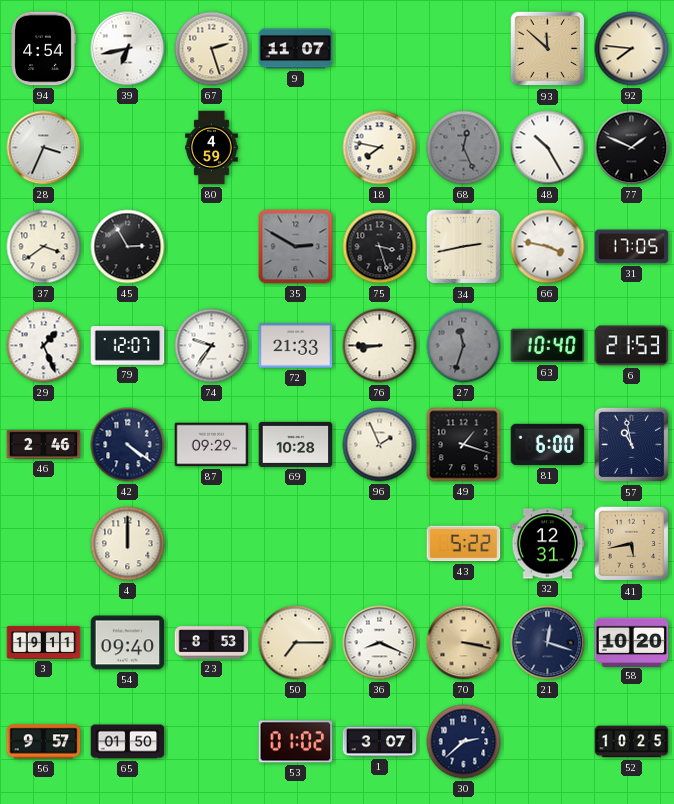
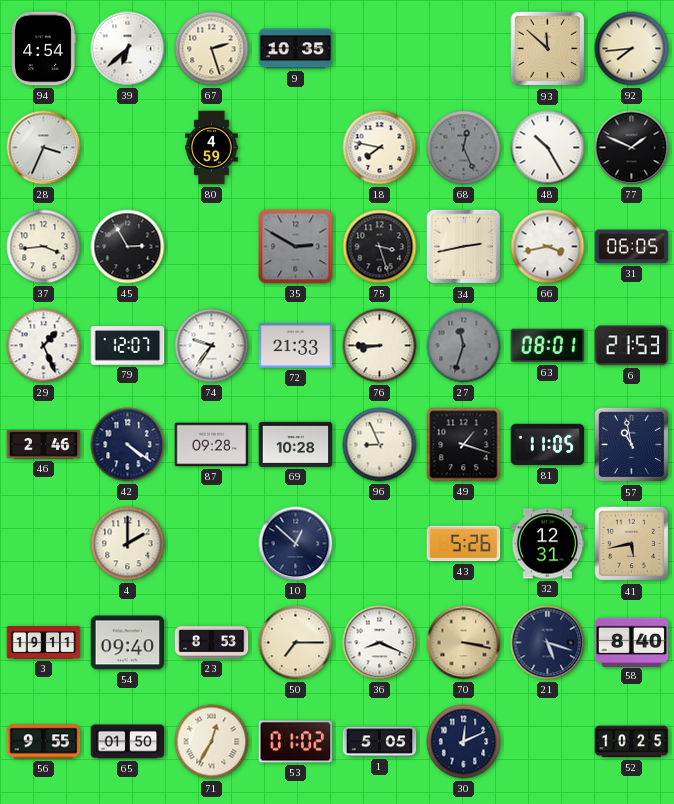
39: 6:43 -> 6:38 (128, 49)
9: 11:07 -> 10:35 (296, 49)
92: 7:46 -> 7:44 (632, 49)
37: 3:39 -> 3:44 (44, 247)
66: 3:47 -> 3:43 (548, 247)
31: 17:05 -> 06:05 (632, 247)
63: 10:40 -> 08:01 (548, 346)
87: 09:29 -> 09:28 (212, 445)
96: 1:56 -> 8:56 (380, 445)
81: 6:00 -> 11:05 (548, 445)
4: 12:00 -> 2:00 (128, 544)
10: none -> 12:52 (296, 544)
43: 5:22 -> 5:26 (464, 544)
21: 12:18 -> 5:18 (548, 643)
58: 10:20 -> 8:40 (632, 642)
56: 9:57 -> 9:55 (44, 742)
71: none -> 12:35 (212, 742)
1: 3:07 -> 5:05 (380, 742)
30: 2:38 -> 12:11 (464, 742)
